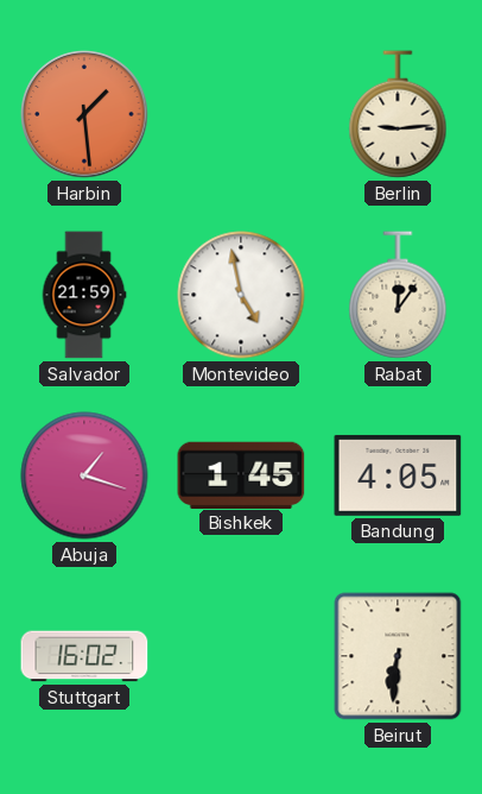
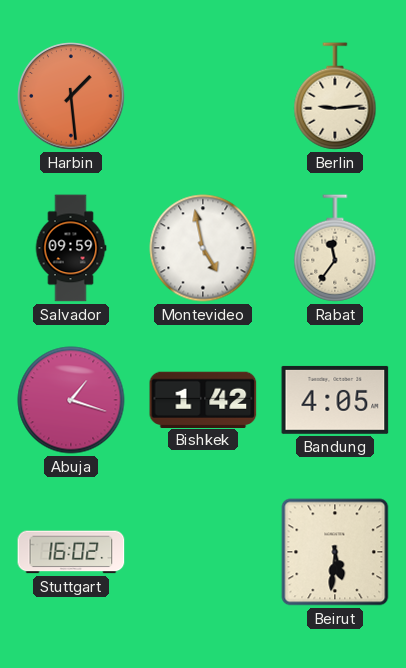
Salvador: 21:59 -> 09:59 (71, 248)
Rabat: 12:06 -> 11:36 (335, 248)
Bishkek: 1:45 -> 1:42 (203, 399)
Beirut: 6:31 -> 5:31 (335, 552)
